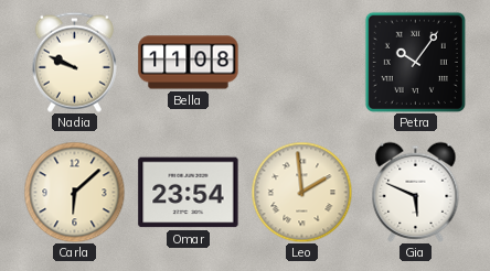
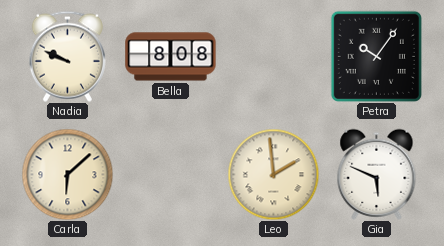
Bella: 11:08 -> 8:08 (171, 57)
Omar: 23:54 -> none (189, 193)
